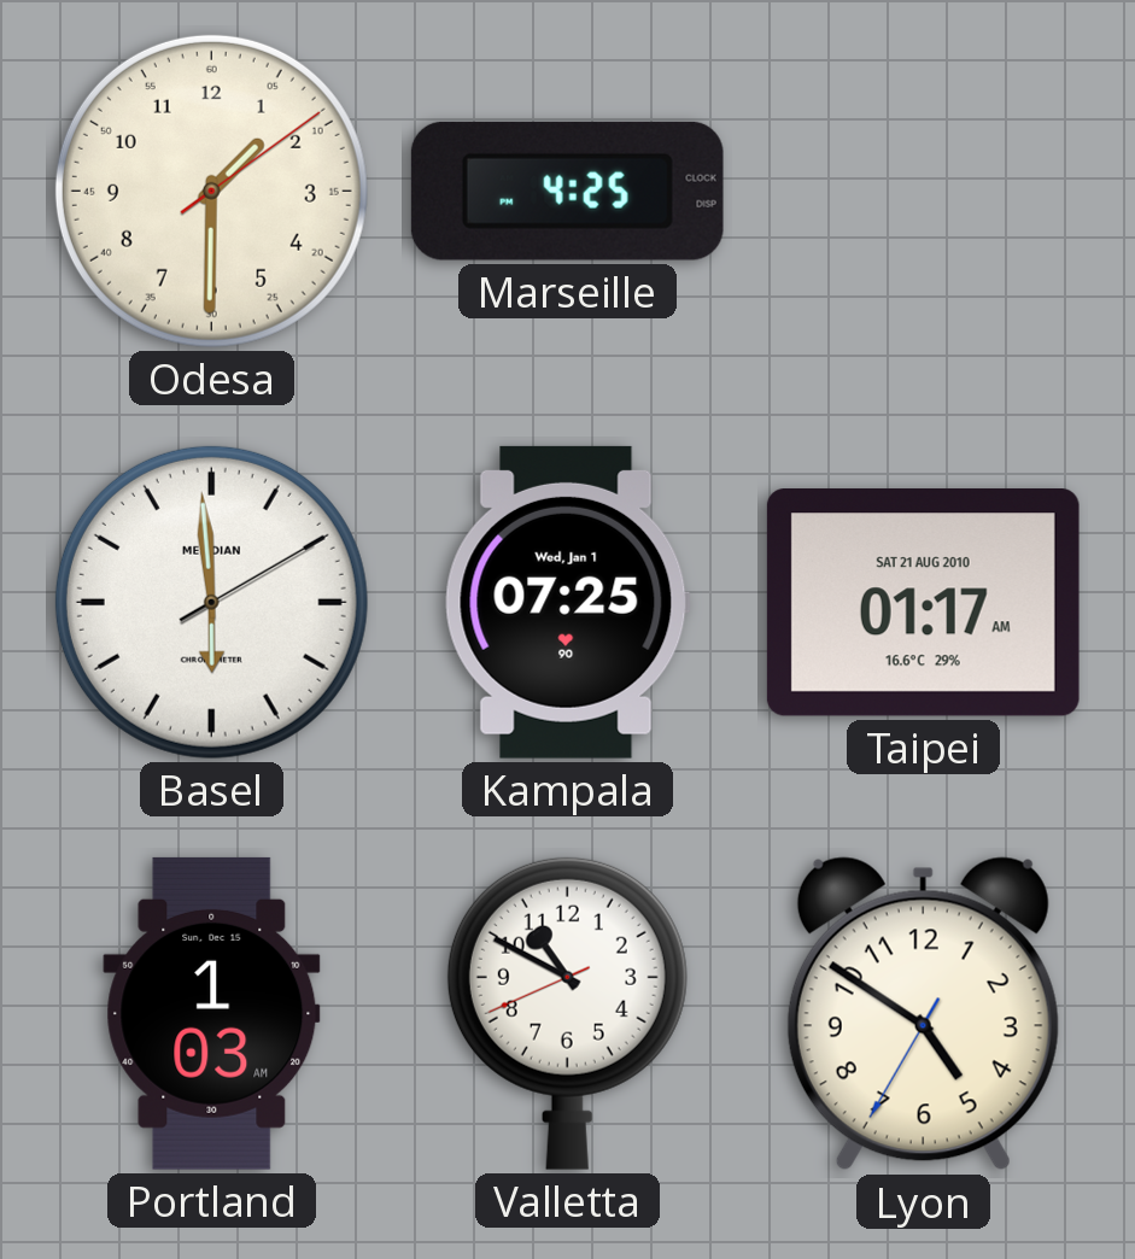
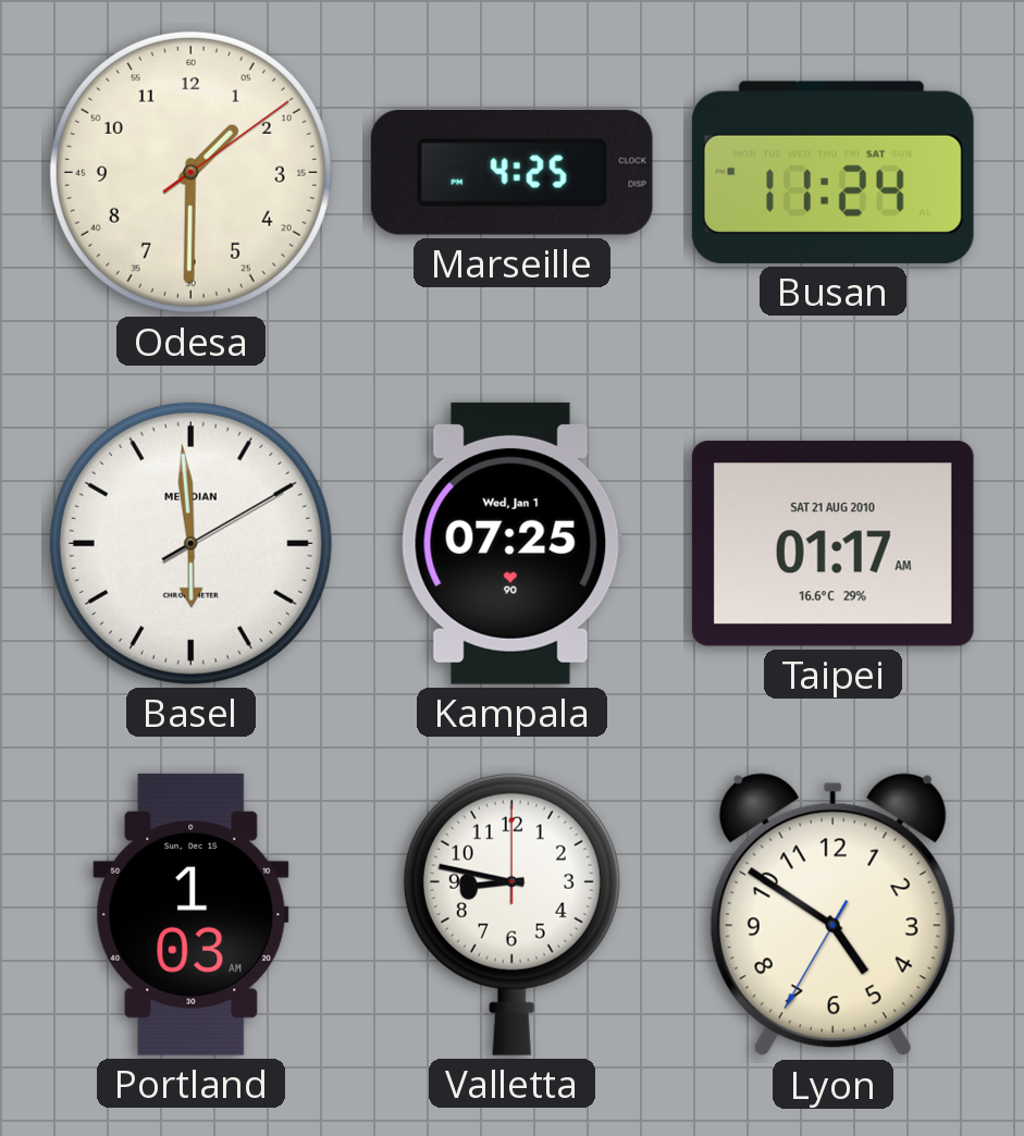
Busan: none -> 11:24 (832, 172)
Valletta: 10:49 -> 8:47 (511, 914)
